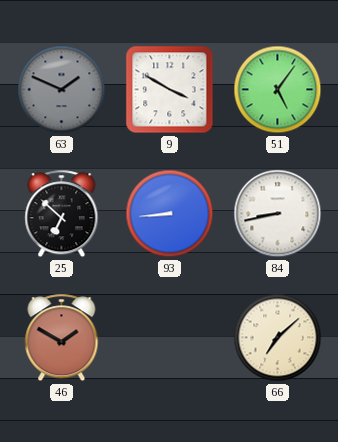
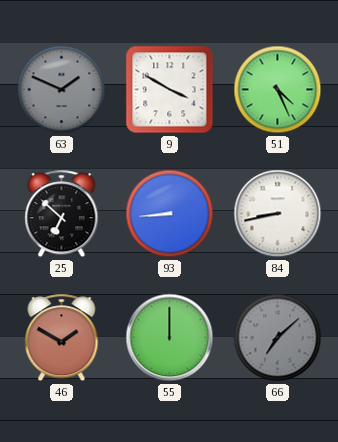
51: 5:06 -> 4:26 (278, 90)
55: none -> 12:00 (170, 338)
66 dial: cream -> grey (278, 338)
